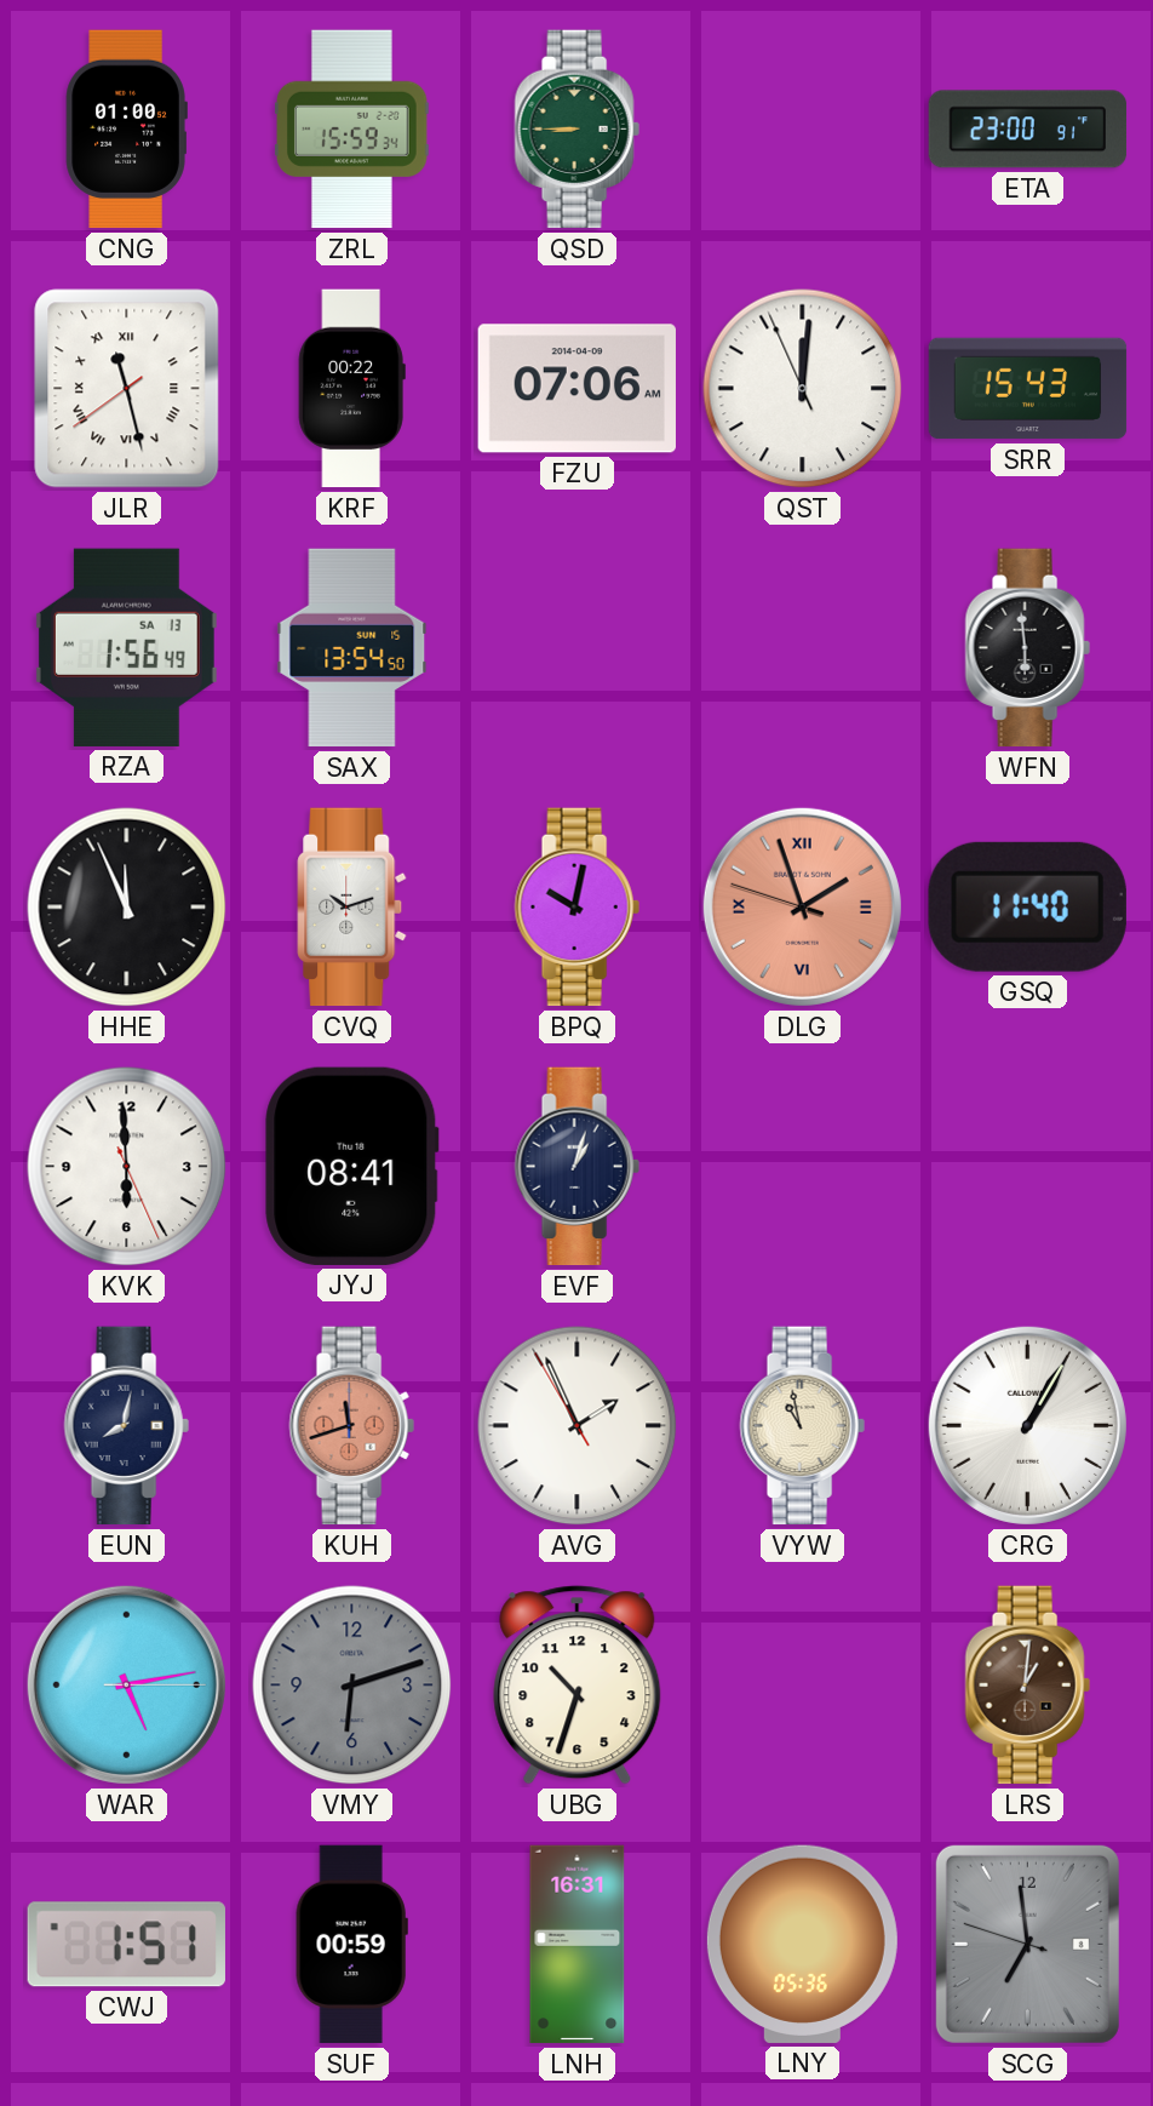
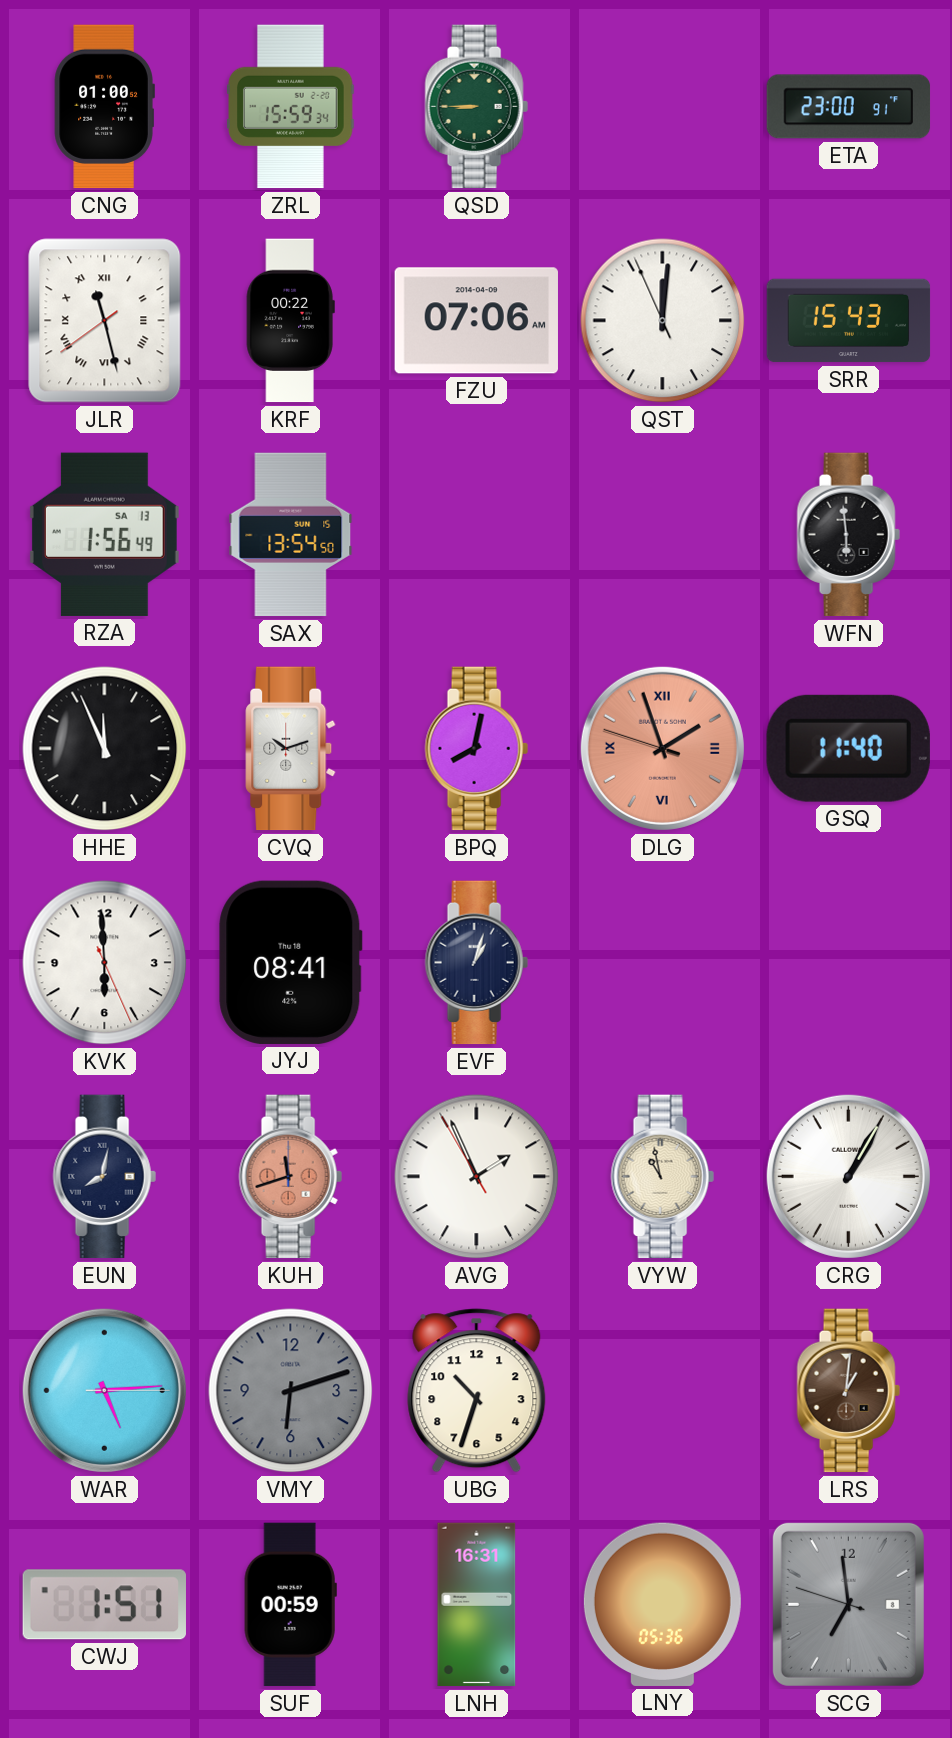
BPQ: 10:02 -> 8:02 (476, 749)
WAR: 5:13 -> 5:14 (104, 1390)
